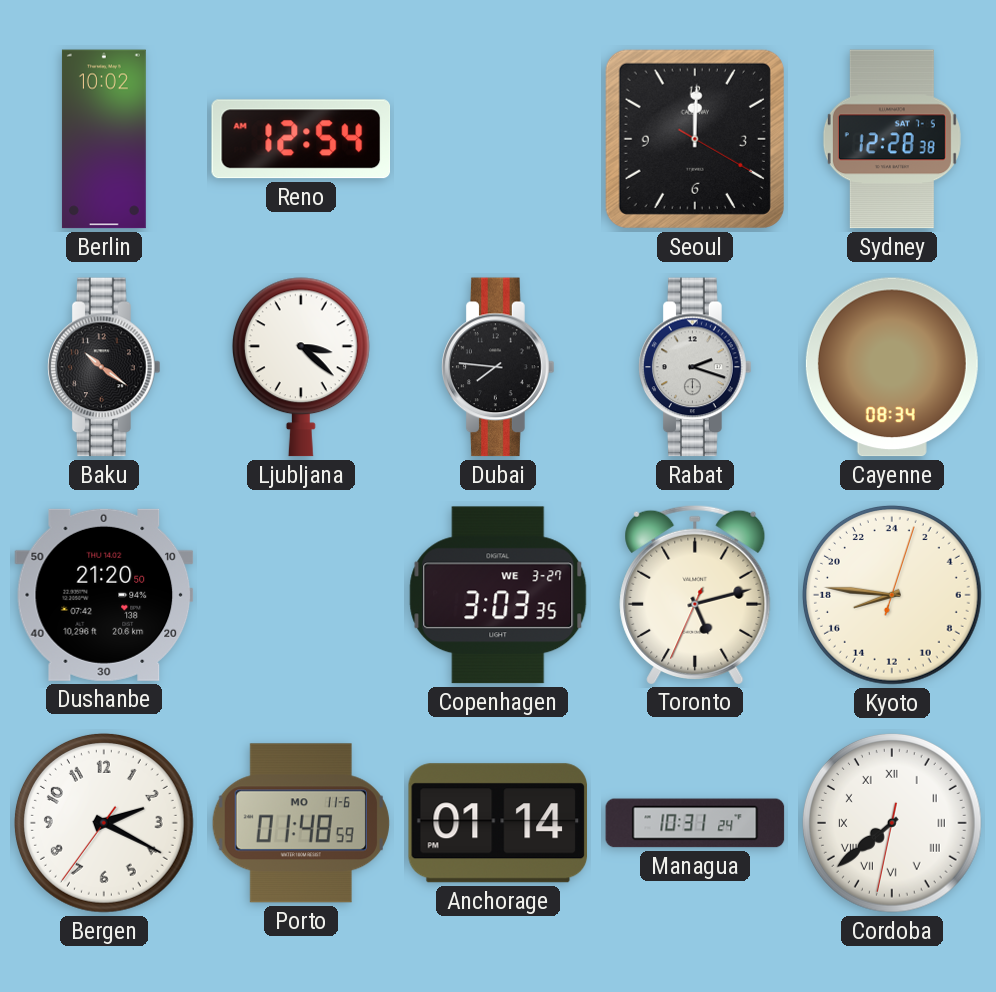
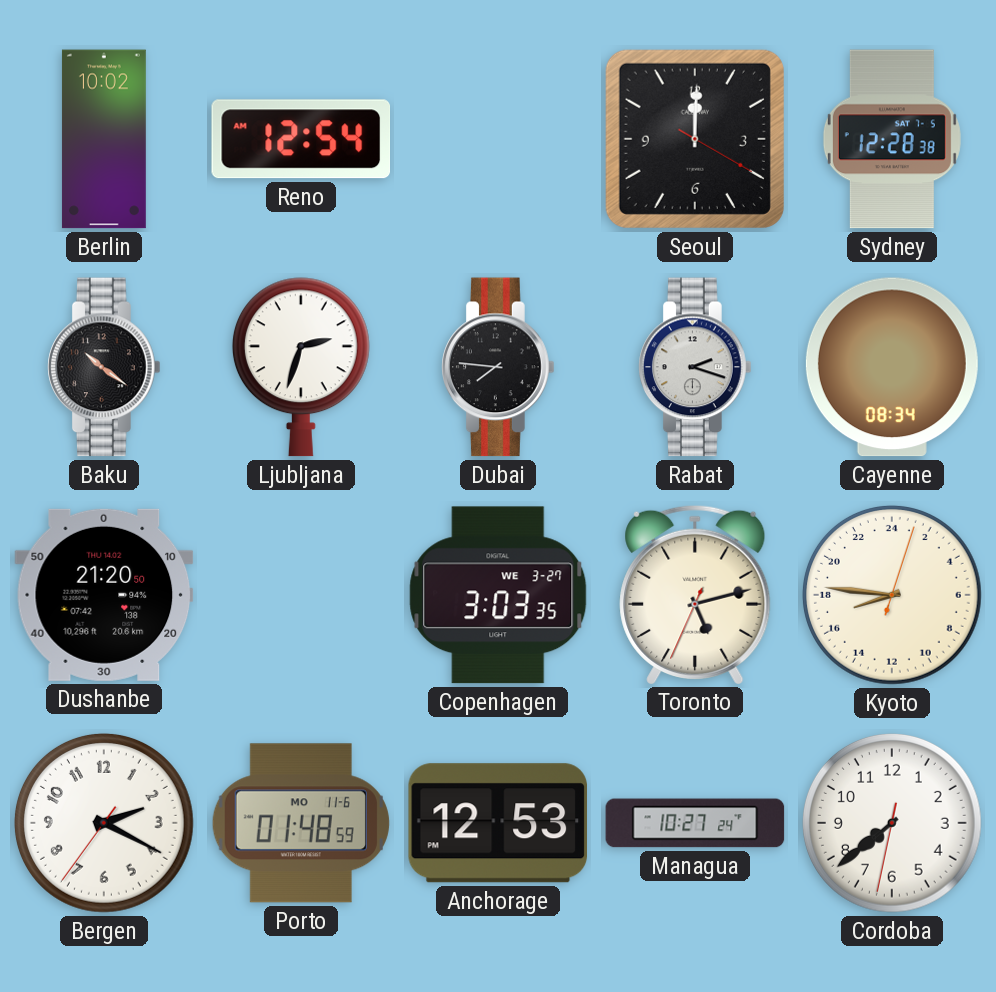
Ljubljana: 3:22 -> 2:33 (301, 367)
Anchorage: 01:14 -> 12:53 (497, 823)
Managua: 10:31 -> 10:27 (695, 823)
Cordoba numerals: Roman -> Arabic (892, 823)
